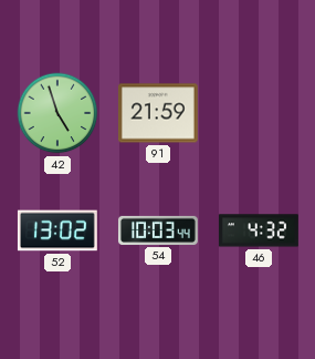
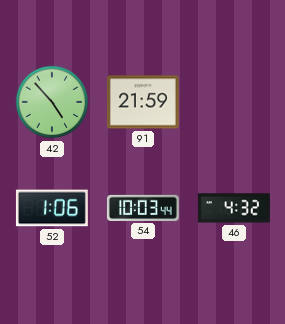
42: 4:57 -> 4:53 (52, 102)
52: 13:02 -> 1:06 (52, 208)
